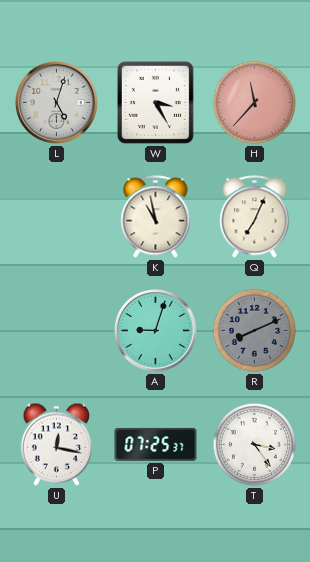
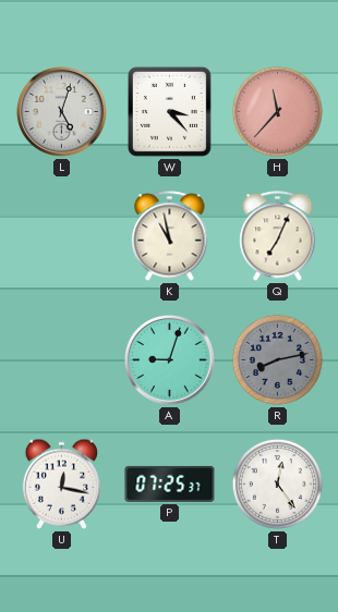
W: 3:25 -> 3:23 (169, 111)
R: 8:11 -> 8:13 (277, 359)
T: 3:24 -> 12:24 (277, 484)
